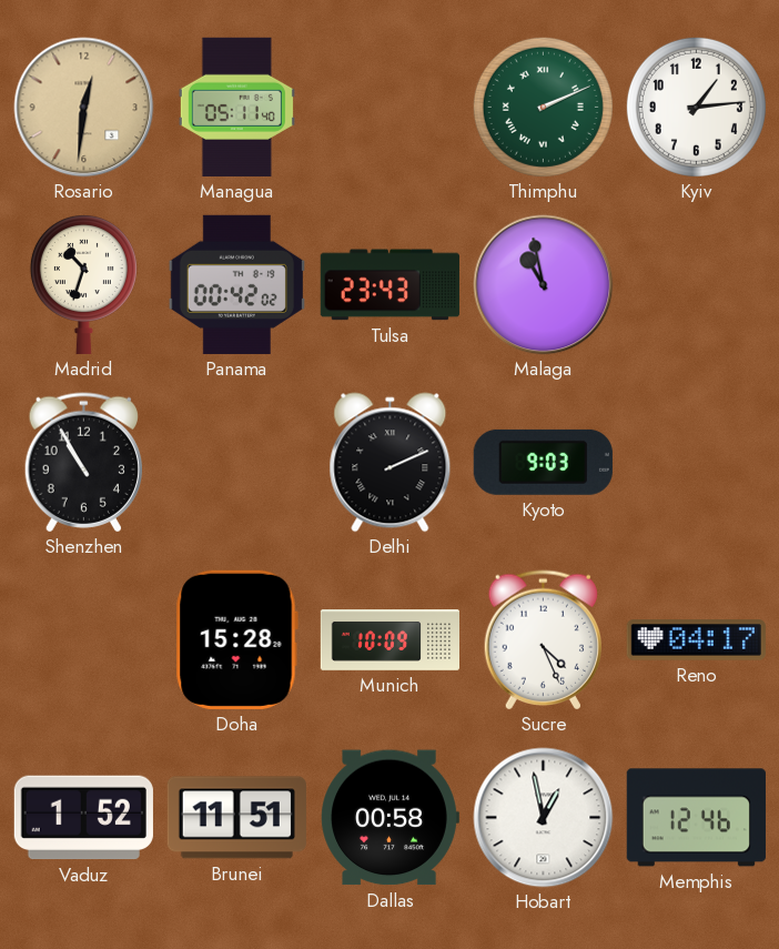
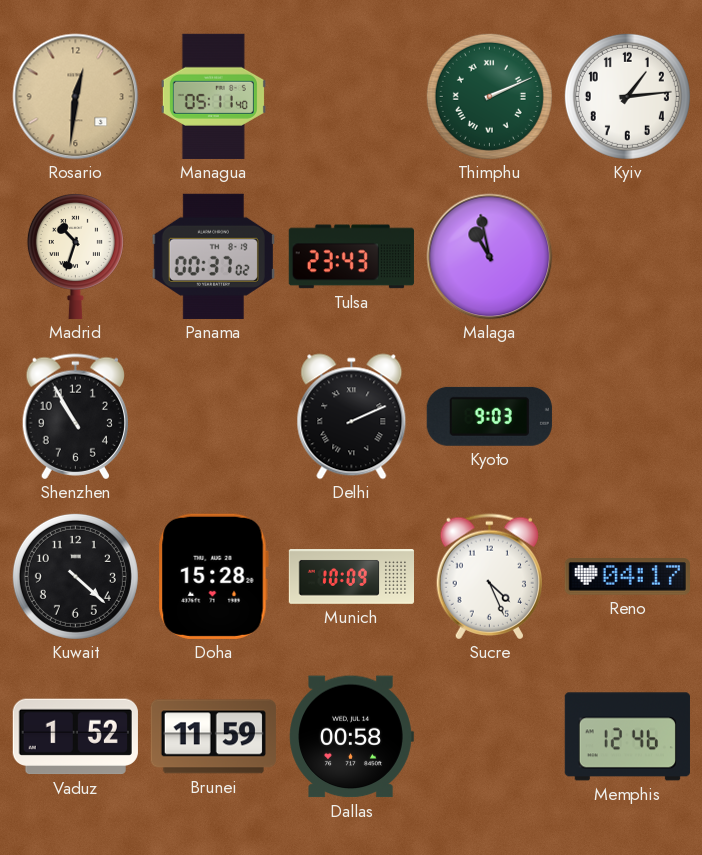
Panama: 00:42 -> 00:37 (213, 256)
Kuwait: none -> 4:22 (75, 576)
Brunei: 11:51 -> 11:59 (213, 737)
Hobart: 12:58 -> none (544, 818)
